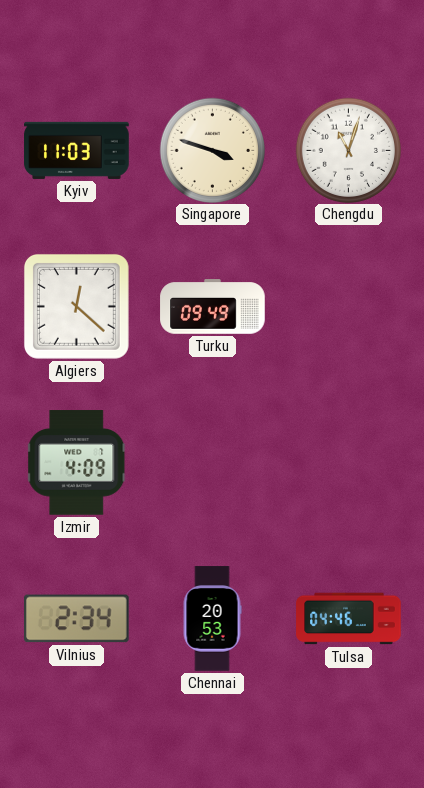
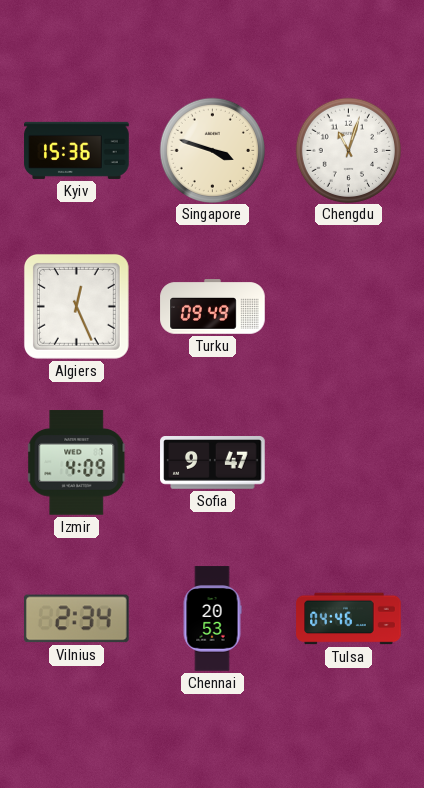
Kyiv: 11:03 -> 15:36 (77, 150)
Algiers: 12:22 -> 12:26 (76, 306)
Sofia: none -> 9:47 (213, 463)
